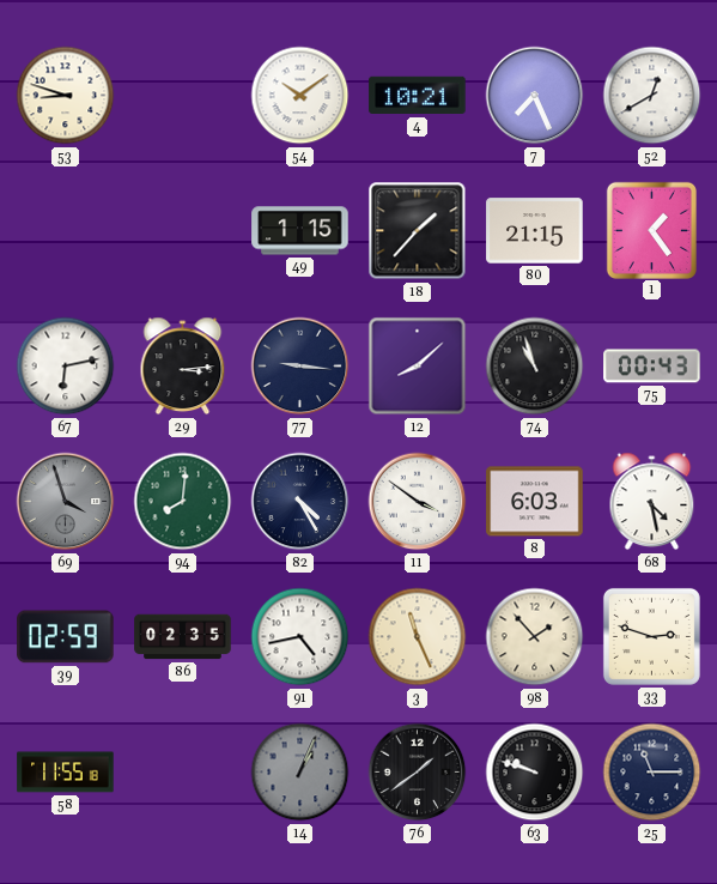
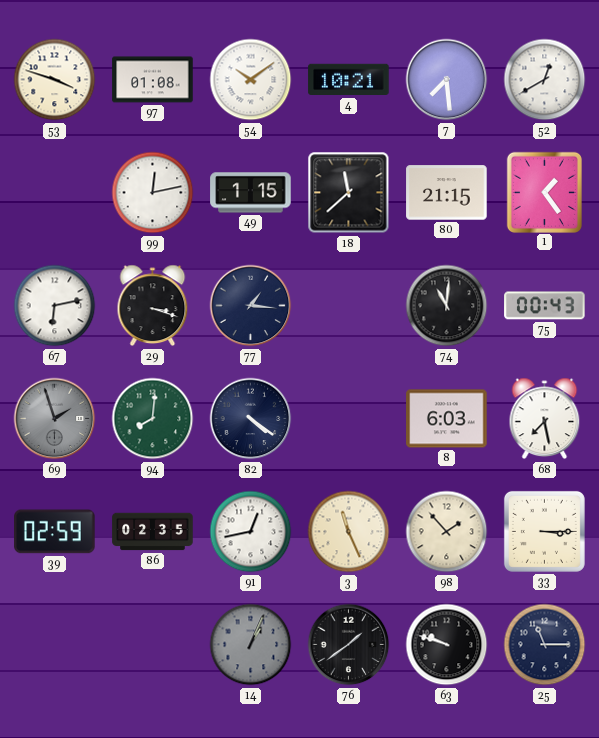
53: 8:48 -> 3:48 (55, 80)
97: none -> 01:08 (153, 80)
7: 7:26 -> 7:29 (447, 80)
99: none -> 12:13 (153, 193)
18: 1:37 -> 11:38 (349, 193)
29: 3:14 -> 3:18 (153, 306)
77: 9:16 -> 1:16 (251, 306)
12: 8:08 -> none (418, 367)
74: 10:57 -> 11:01 (447, 306)
69: 3:57 -> 1:57 (55, 419)
82: 4:25 -> 4:21 (251, 419)
11: 3:51 -> none (418, 502)
68: 4:28 -> 7:28 (545, 419)
91: 4:43 -> 12:43 (251, 532)
33: 2:48 -> 3:15 (544, 531)
58: 11:55 -> none (66, 773)
